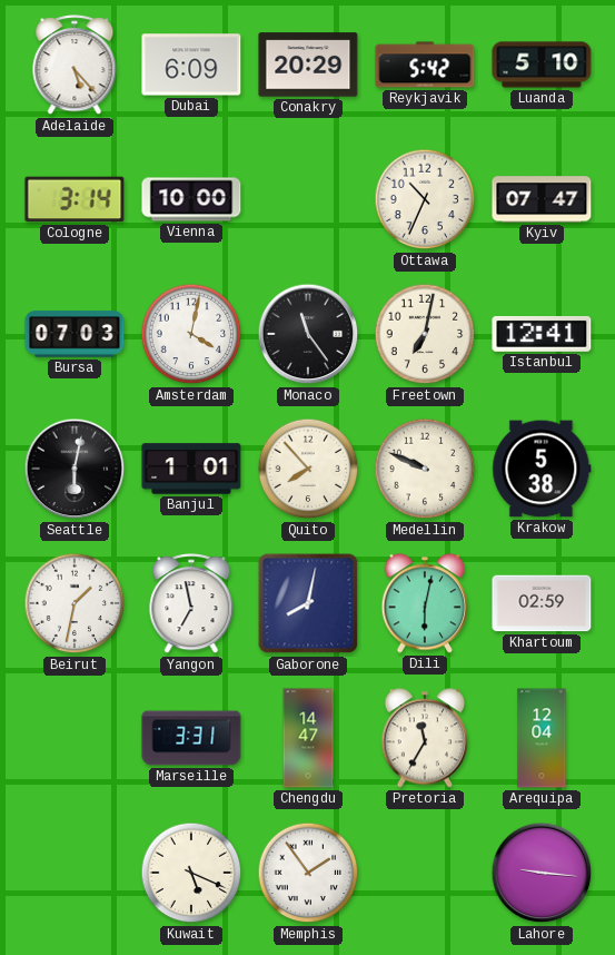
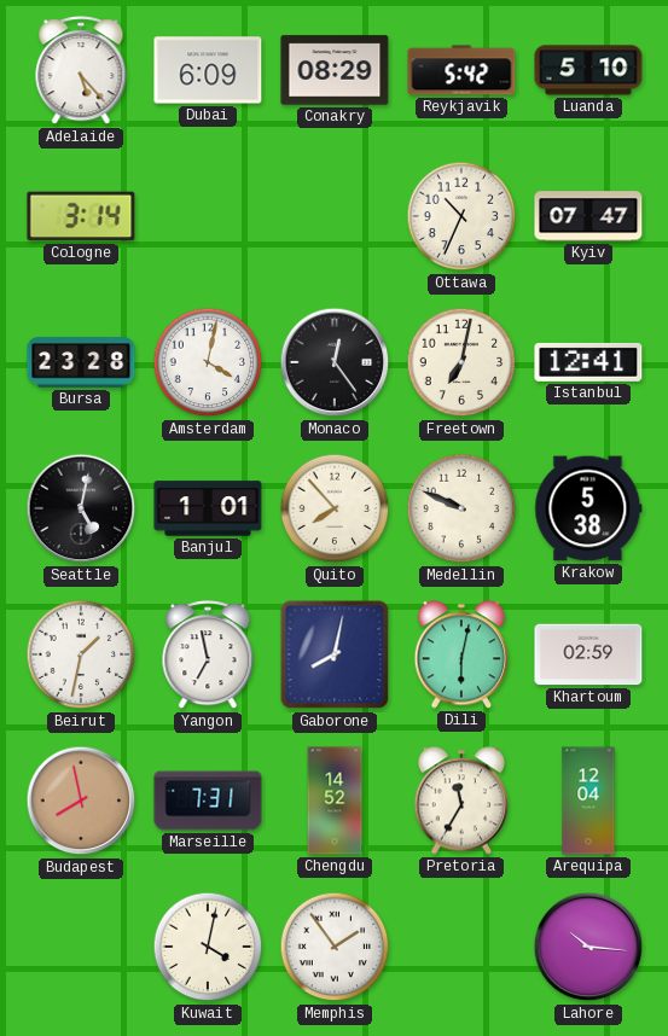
Conakry: 20:29 -> 08:29 (335, 70)
Vienna: 10:00 -> none (191, 199)
Bursa: 07:03 -> 23:28 (81, 362)
Monaco: 11:24 -> 12:24 (335, 362)
Seattle: 6:02 -> 5:02 (81, 508)
Budapest: none -> 7:58 (81, 801)
Marseille: 3:31 -> 7:31 (208, 801)
Chengdu: 14:47 -> 14:52 (335, 801)
Kuwait: 5:19 -> 4:02 (208, 947)
Lahore: 9:16 -> 10:16 (588, 947)
